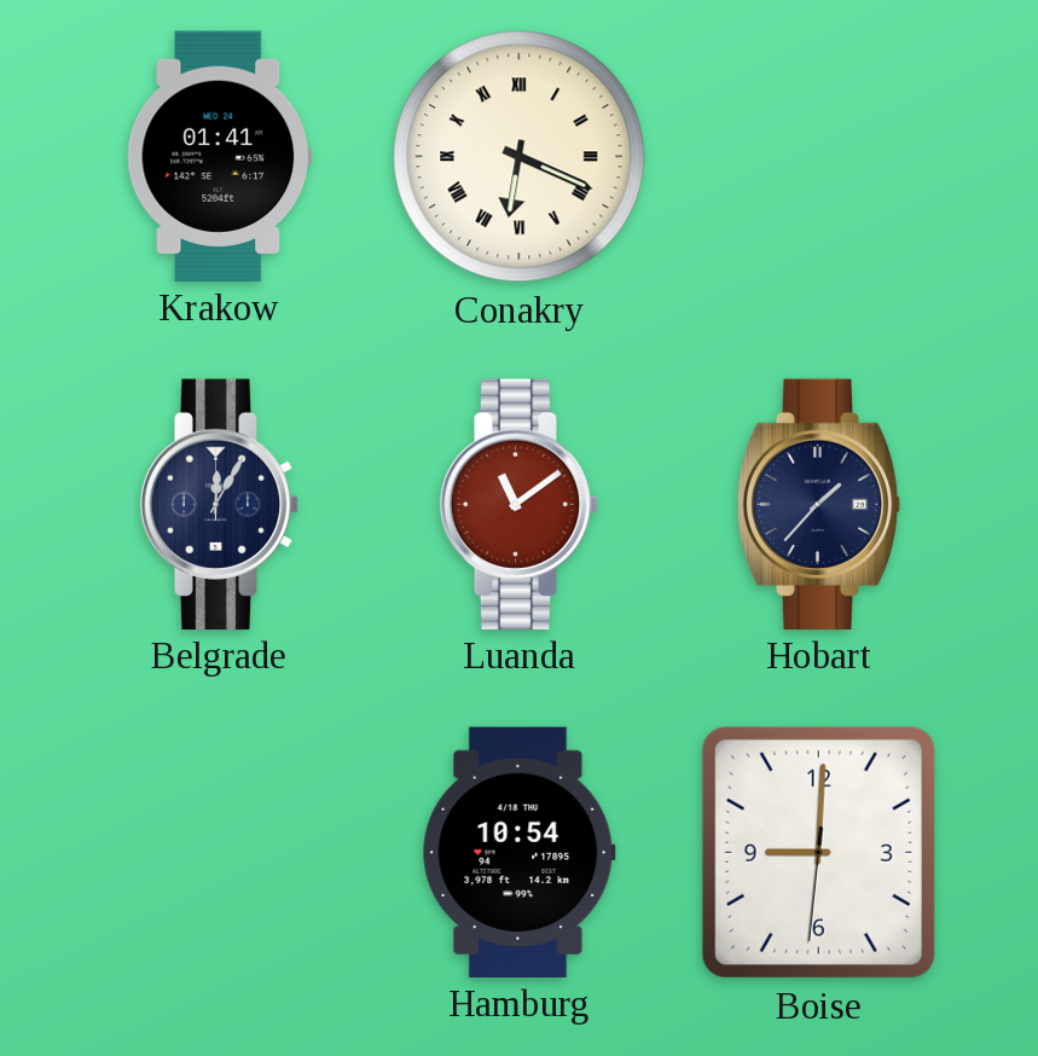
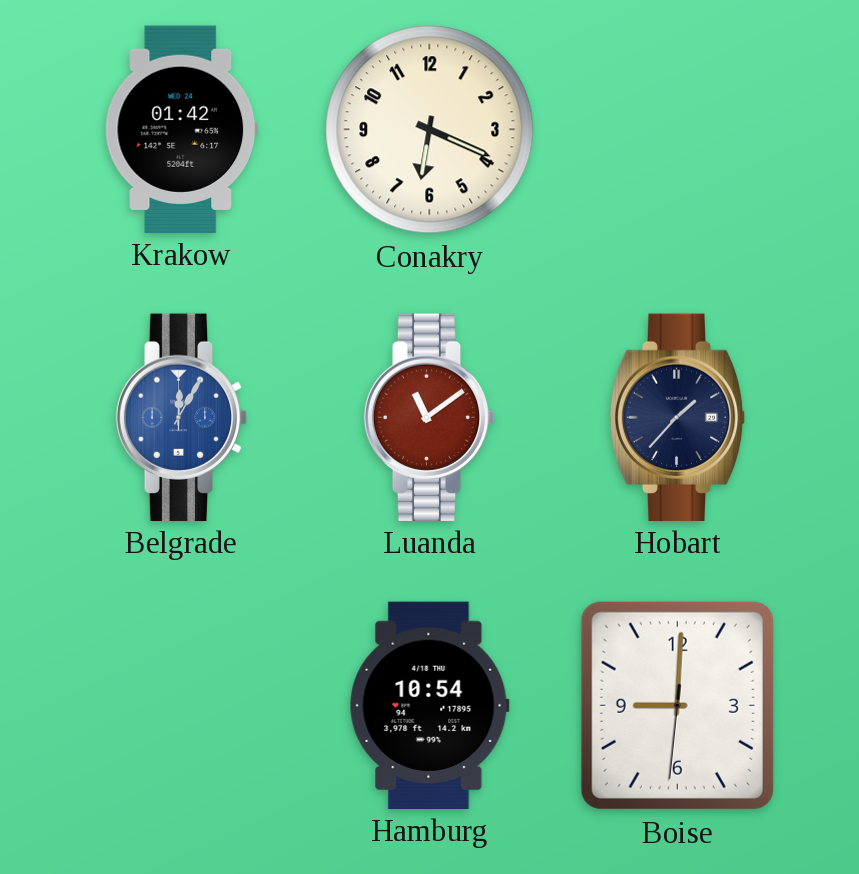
Krakow: 01:41 -> 01:42 (182, 129)
Conakry numerals: Roman -> Arabic (430, 130)
Belgrade dial: navy -> blue (182, 417)
